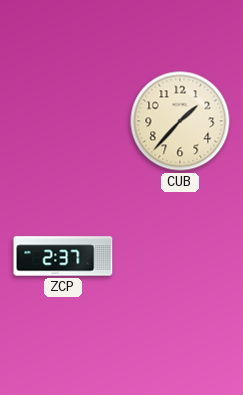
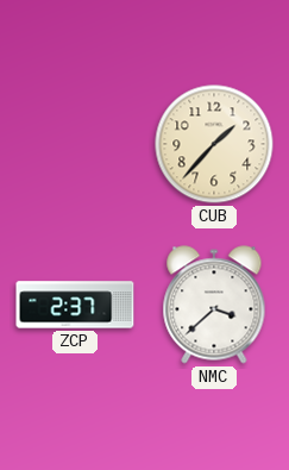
NMC: none -> 3:38 (214, 305)
